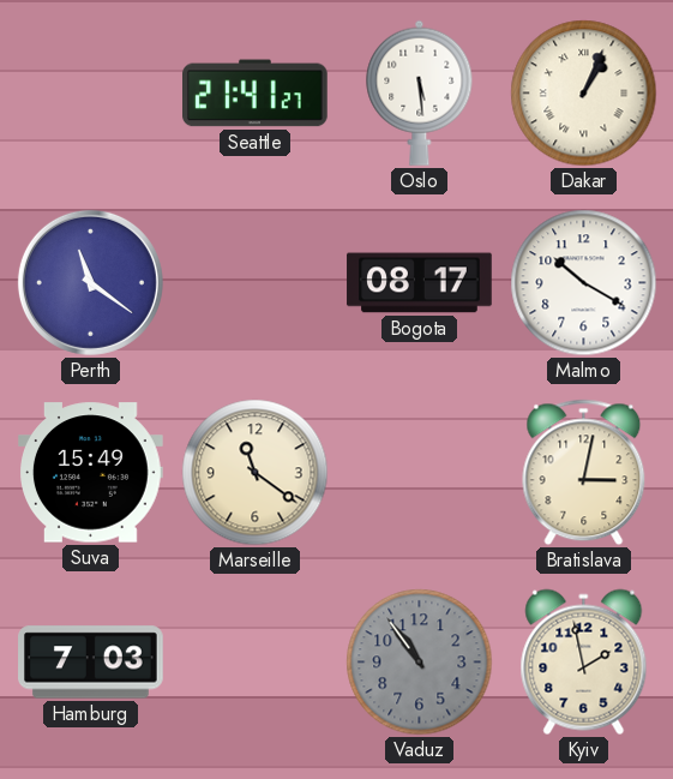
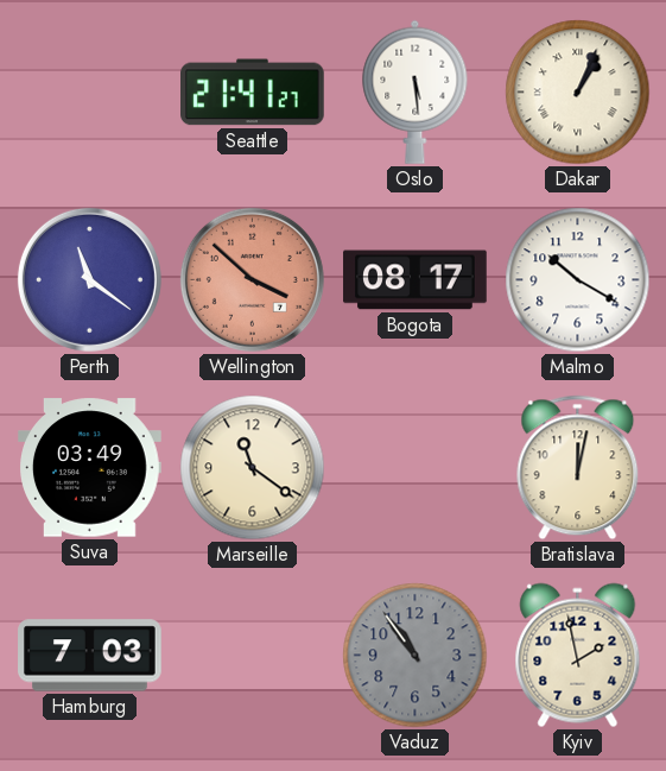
Wellington: none -> 3:52 (252, 279)
Suva: 15:49 -> 03:49 (90, 468)
Bratislava: 3:02 -> 12:02 (578, 468)
